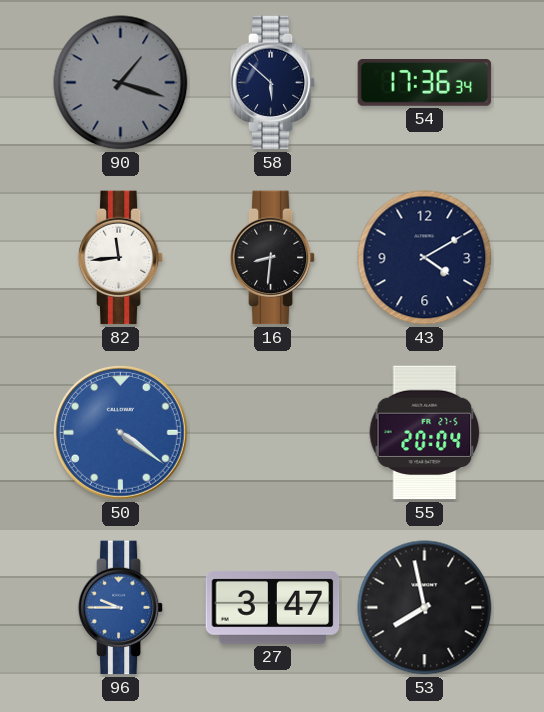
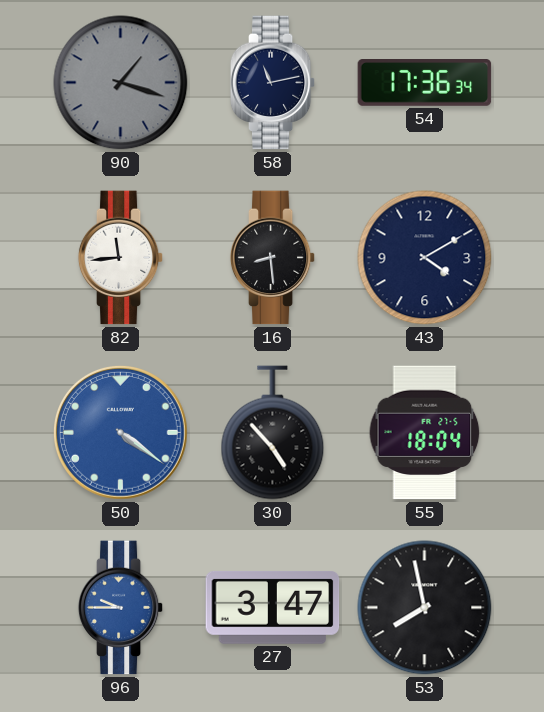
58: 5:52 -> 11:13 (273, 83)
16: 8:31 -> 8:29 (273, 258)
30: none -> 4:53 (273, 433)
55: 20:04 -> 18:04 (425, 433)
